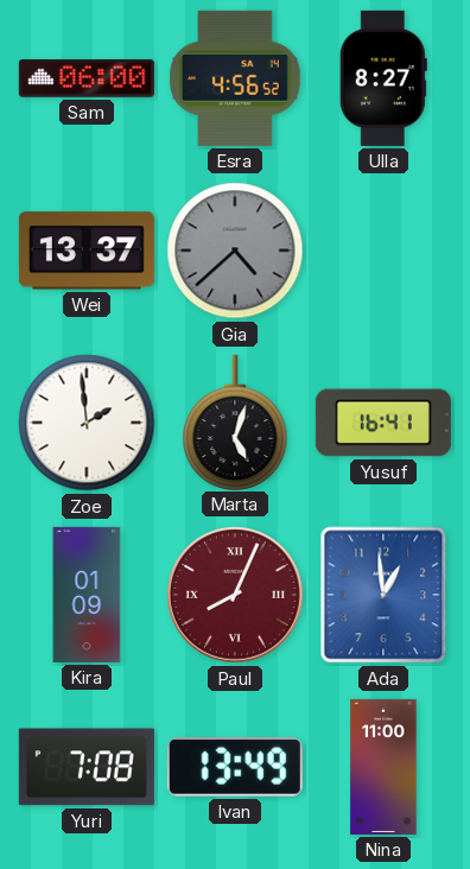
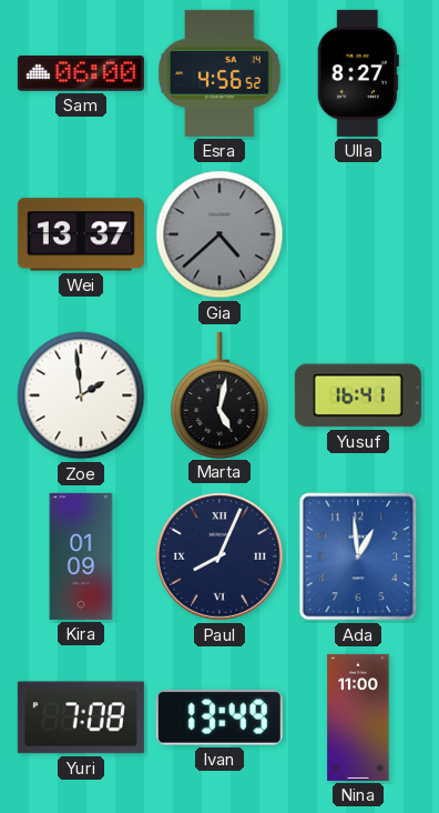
Marta: 5:03 -> 5:02 (219, 394)
Paul dial: burgundy -> navy (221, 558)
